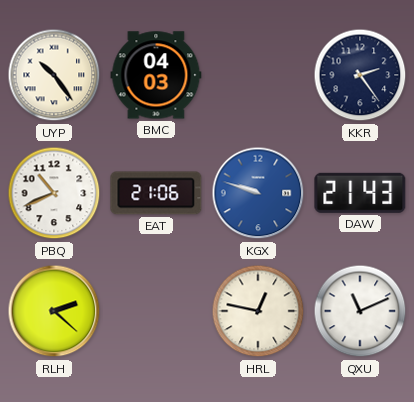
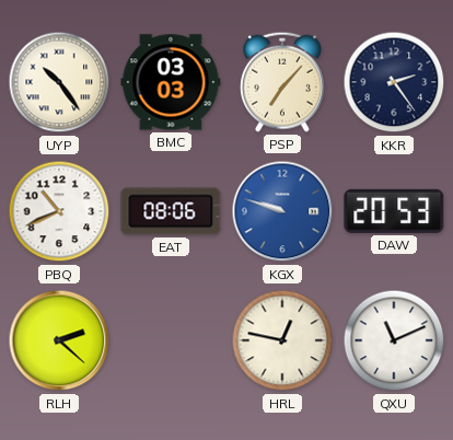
BMC: 04:03 -> 03:03 (171, 82)
PSP: none -> 7:07 (282, 82)
EAT: 21:06 -> 08:06 (171, 211)
DAW: 21:43 -> 20:53 (394, 211)
